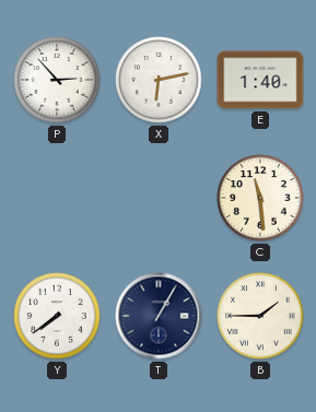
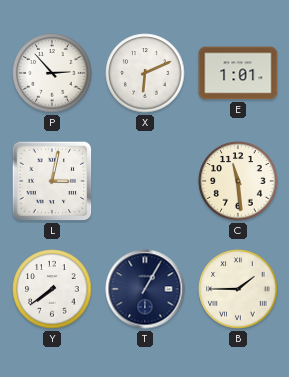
X: 6:13 -> 6:11 (145, 73)
E: 1:40 -> 1:01 (238, 73)
L: none -> 3:02 (52, 181)
